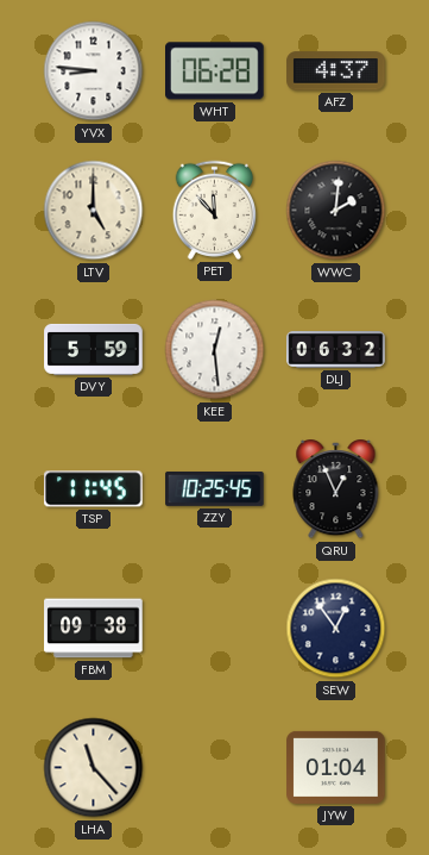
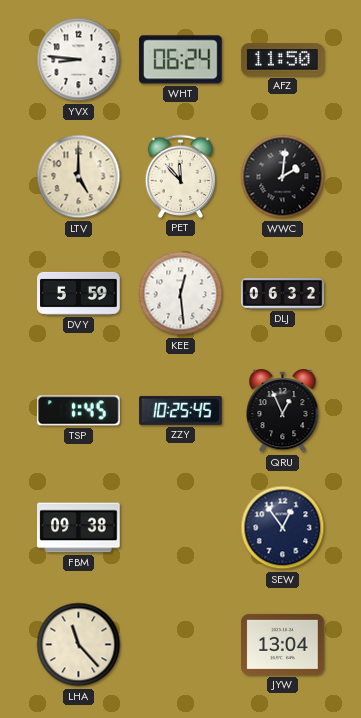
WHT: 06:28 -> 06:24 (181, 60)
AFZ: 4:37 -> 11:50 (283, 60)
TSP: 11:45 -> 1:45 (79, 411)
JYW: 01:04 -> 13:04 (283, 644)
